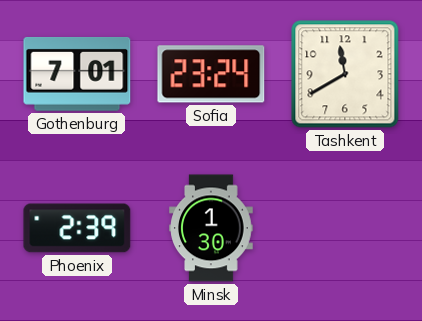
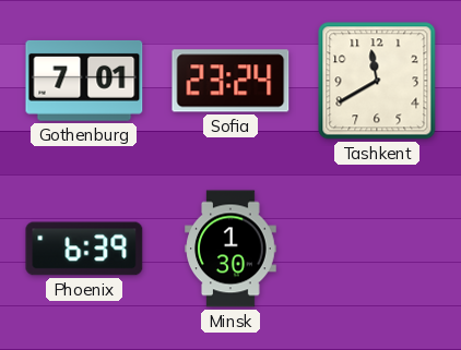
Phoenix: 2:39 -> 6:39 (84, 249)
